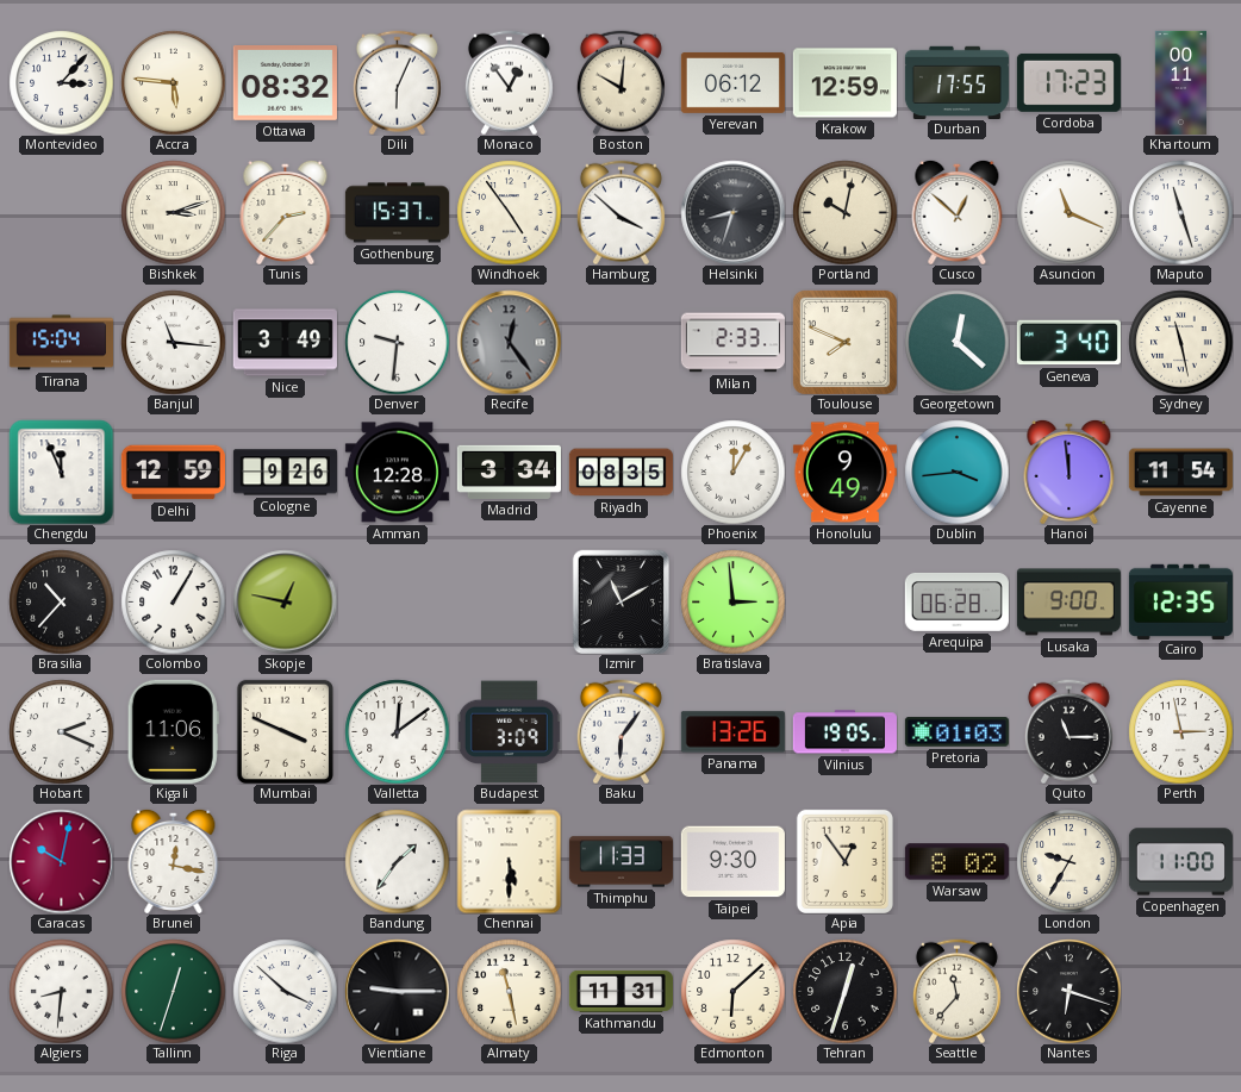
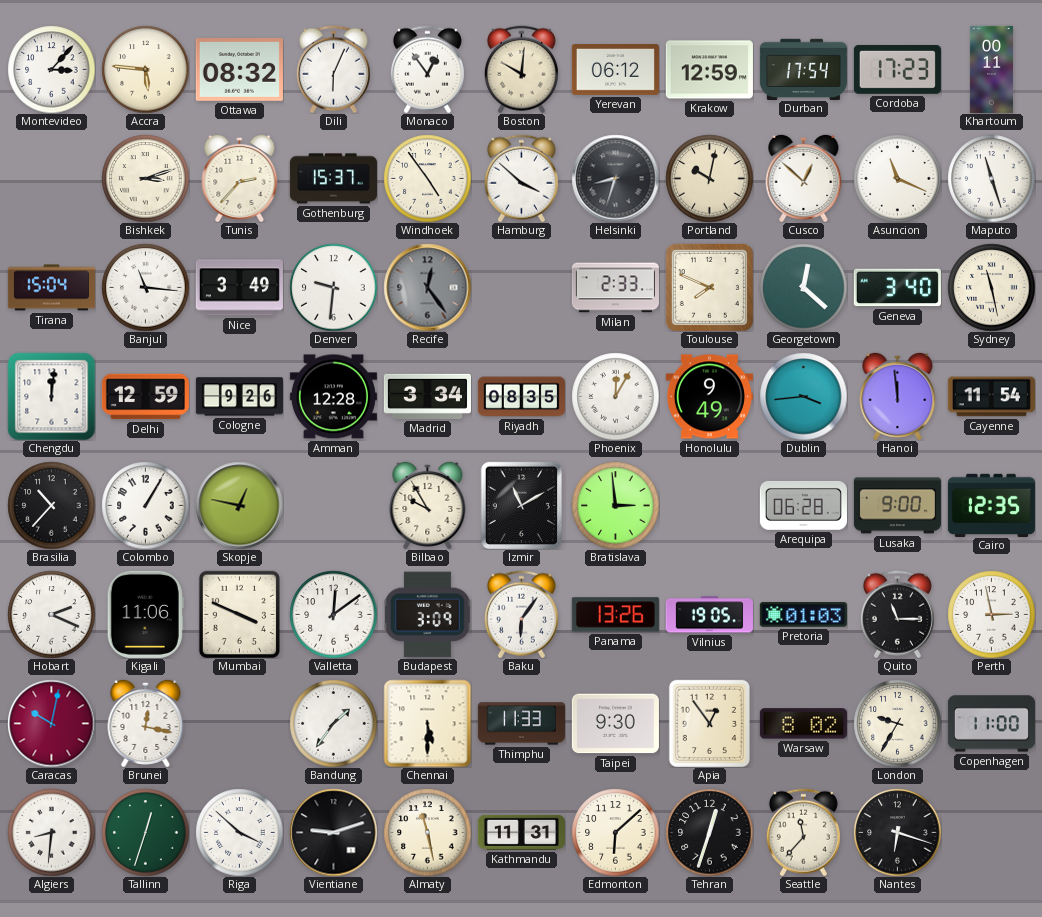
Durban: 17:55 -> 17:54 (803, 69)
Chengdu: 11:56 -> 12:01 (51, 396)
Bilbao: none -> 9:55 (428, 505)
Vientiane: 9:15 -> 9:12 (333, 832)
